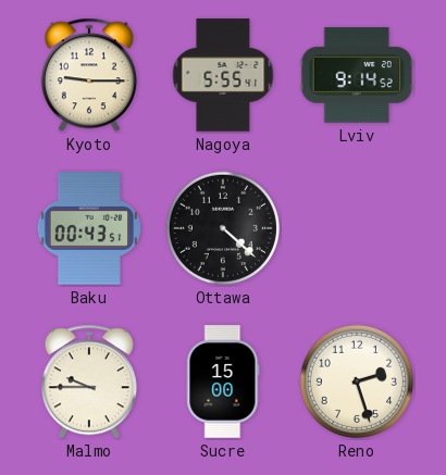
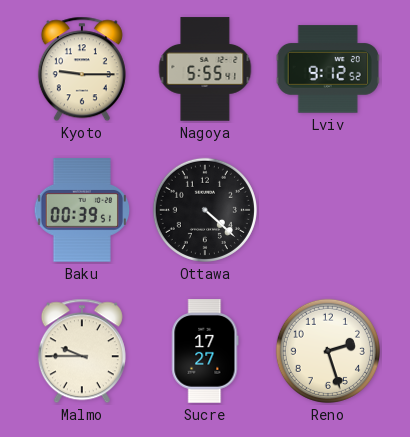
Lviv: 9:14 -> 9:12 (328, 69)
Baku: 00:43 -> 00:39 (81, 210)
Sucre: 15:00 -> 17:27 (205, 351)
